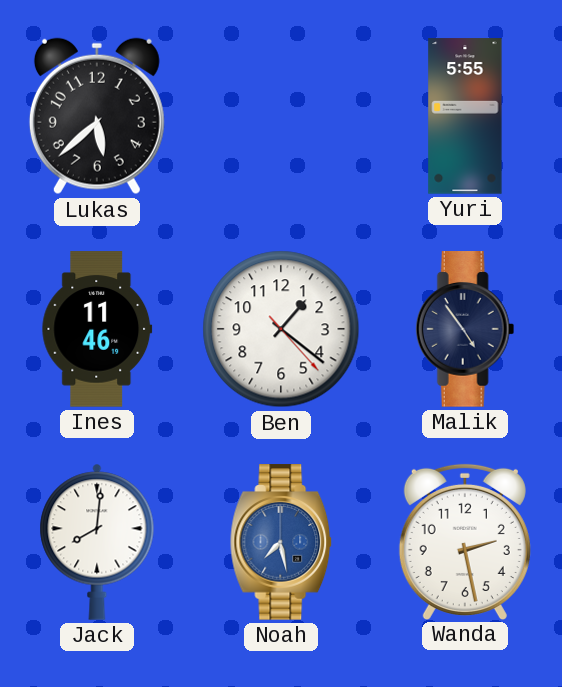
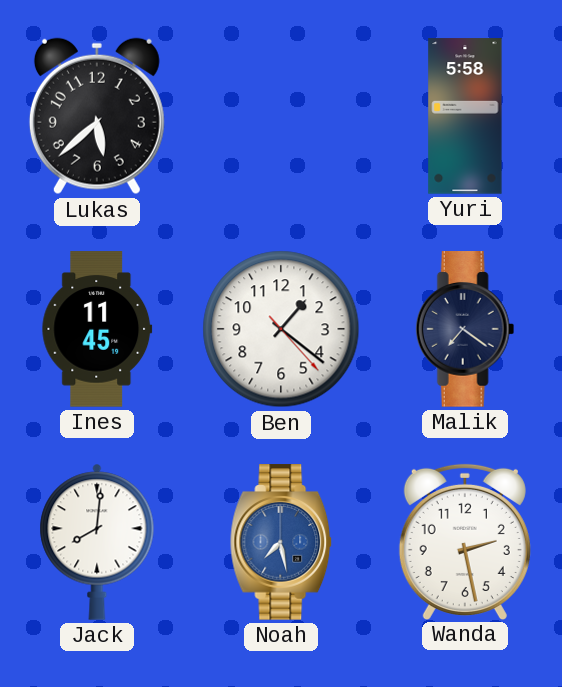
Yuri: 5:55 -> 5:58 (465, 116)
Ines: 11:46 -> 11:45 (97, 329)
Malik: 4:54 -> 7:21 (465, 329)
